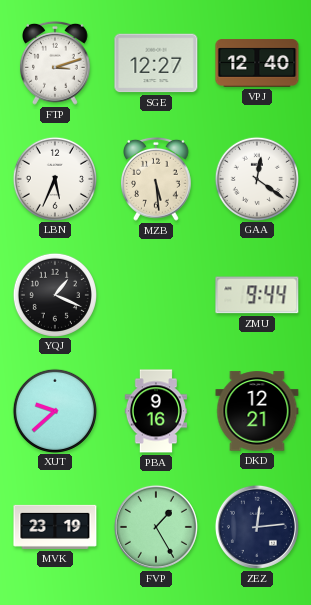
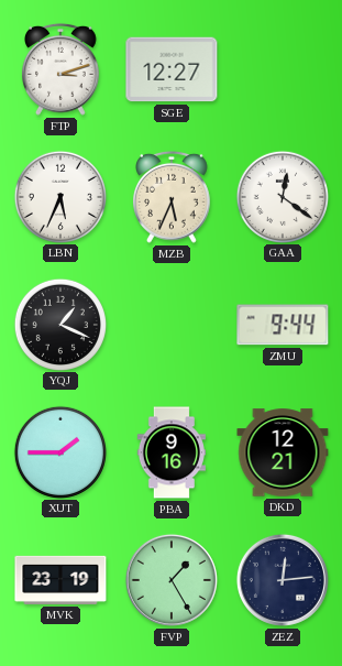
VPJ: 12:40 -> none (257, 63)
MZB: 5:29 -> 5:34 (173, 197)
XUT: 9:38 -> 1:45 (59, 451)
